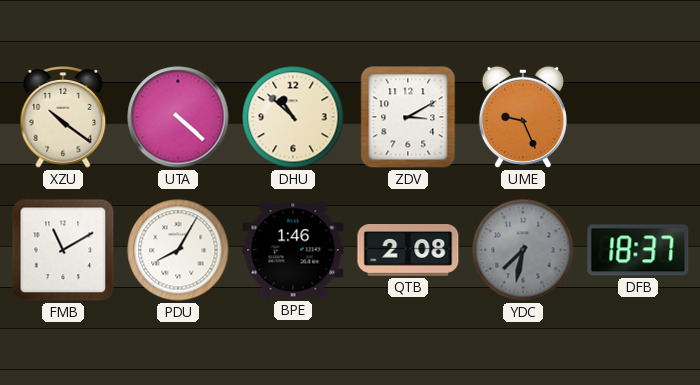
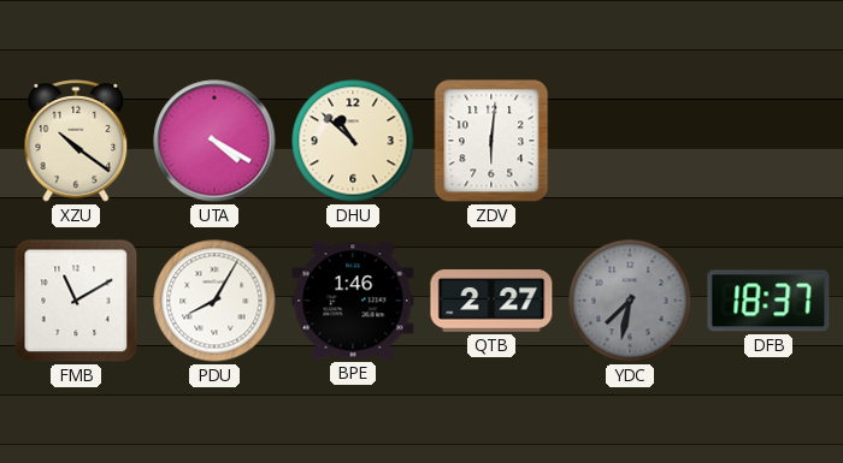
UTA: 4:22 -> 4:20 (214, 141)
ZDV: 3:10 -> 6:01 (491, 141)
UME: 9:26 -> none (523, 117)
QTB: 2:08 -> 2:27 (491, 302)
